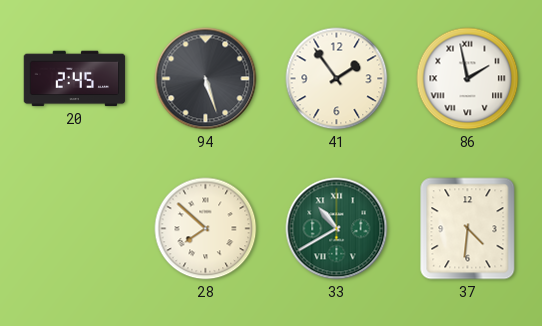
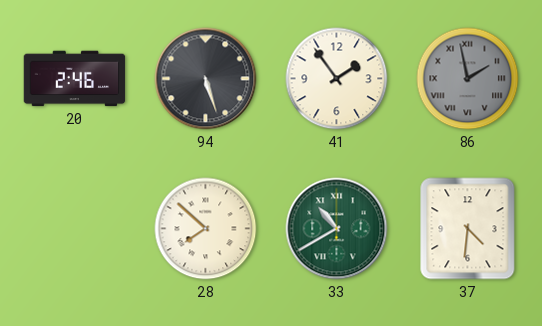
20: 2:45 -> 2:46 (75, 79)
86 dial: white -> grey (468, 79)
